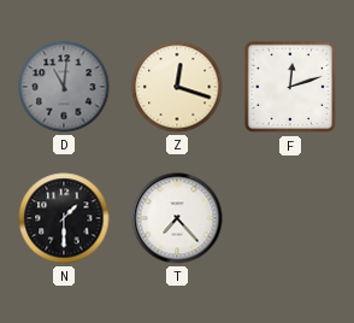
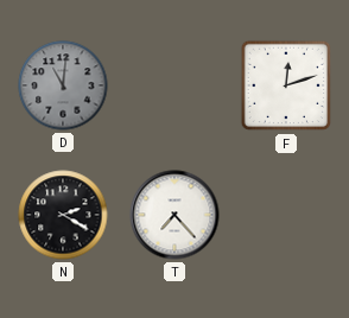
Z: 12:18 -> none (177, 87)
N: 1:30 -> 2:20 (63, 215)
